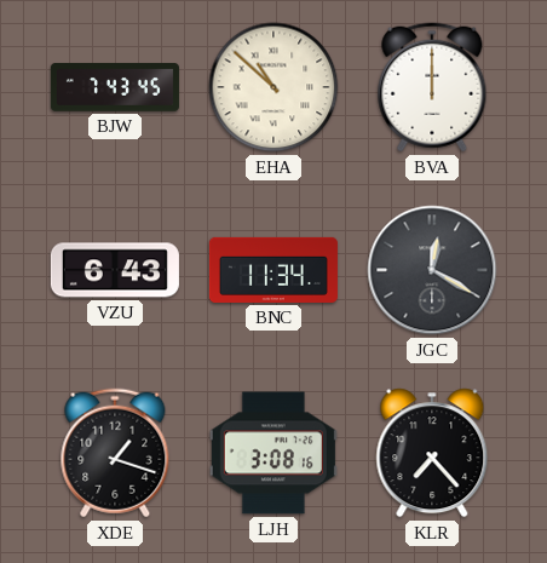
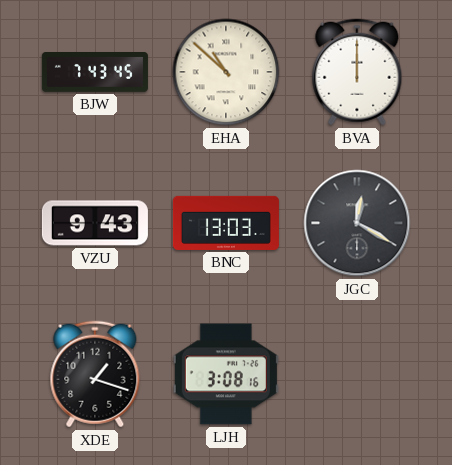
VZU: 6:43 -> 9:43 (95, 223)
BNC: 11:34 -> 13:03 (226, 223)
KLR: 7:23 -> none (432, 453)
